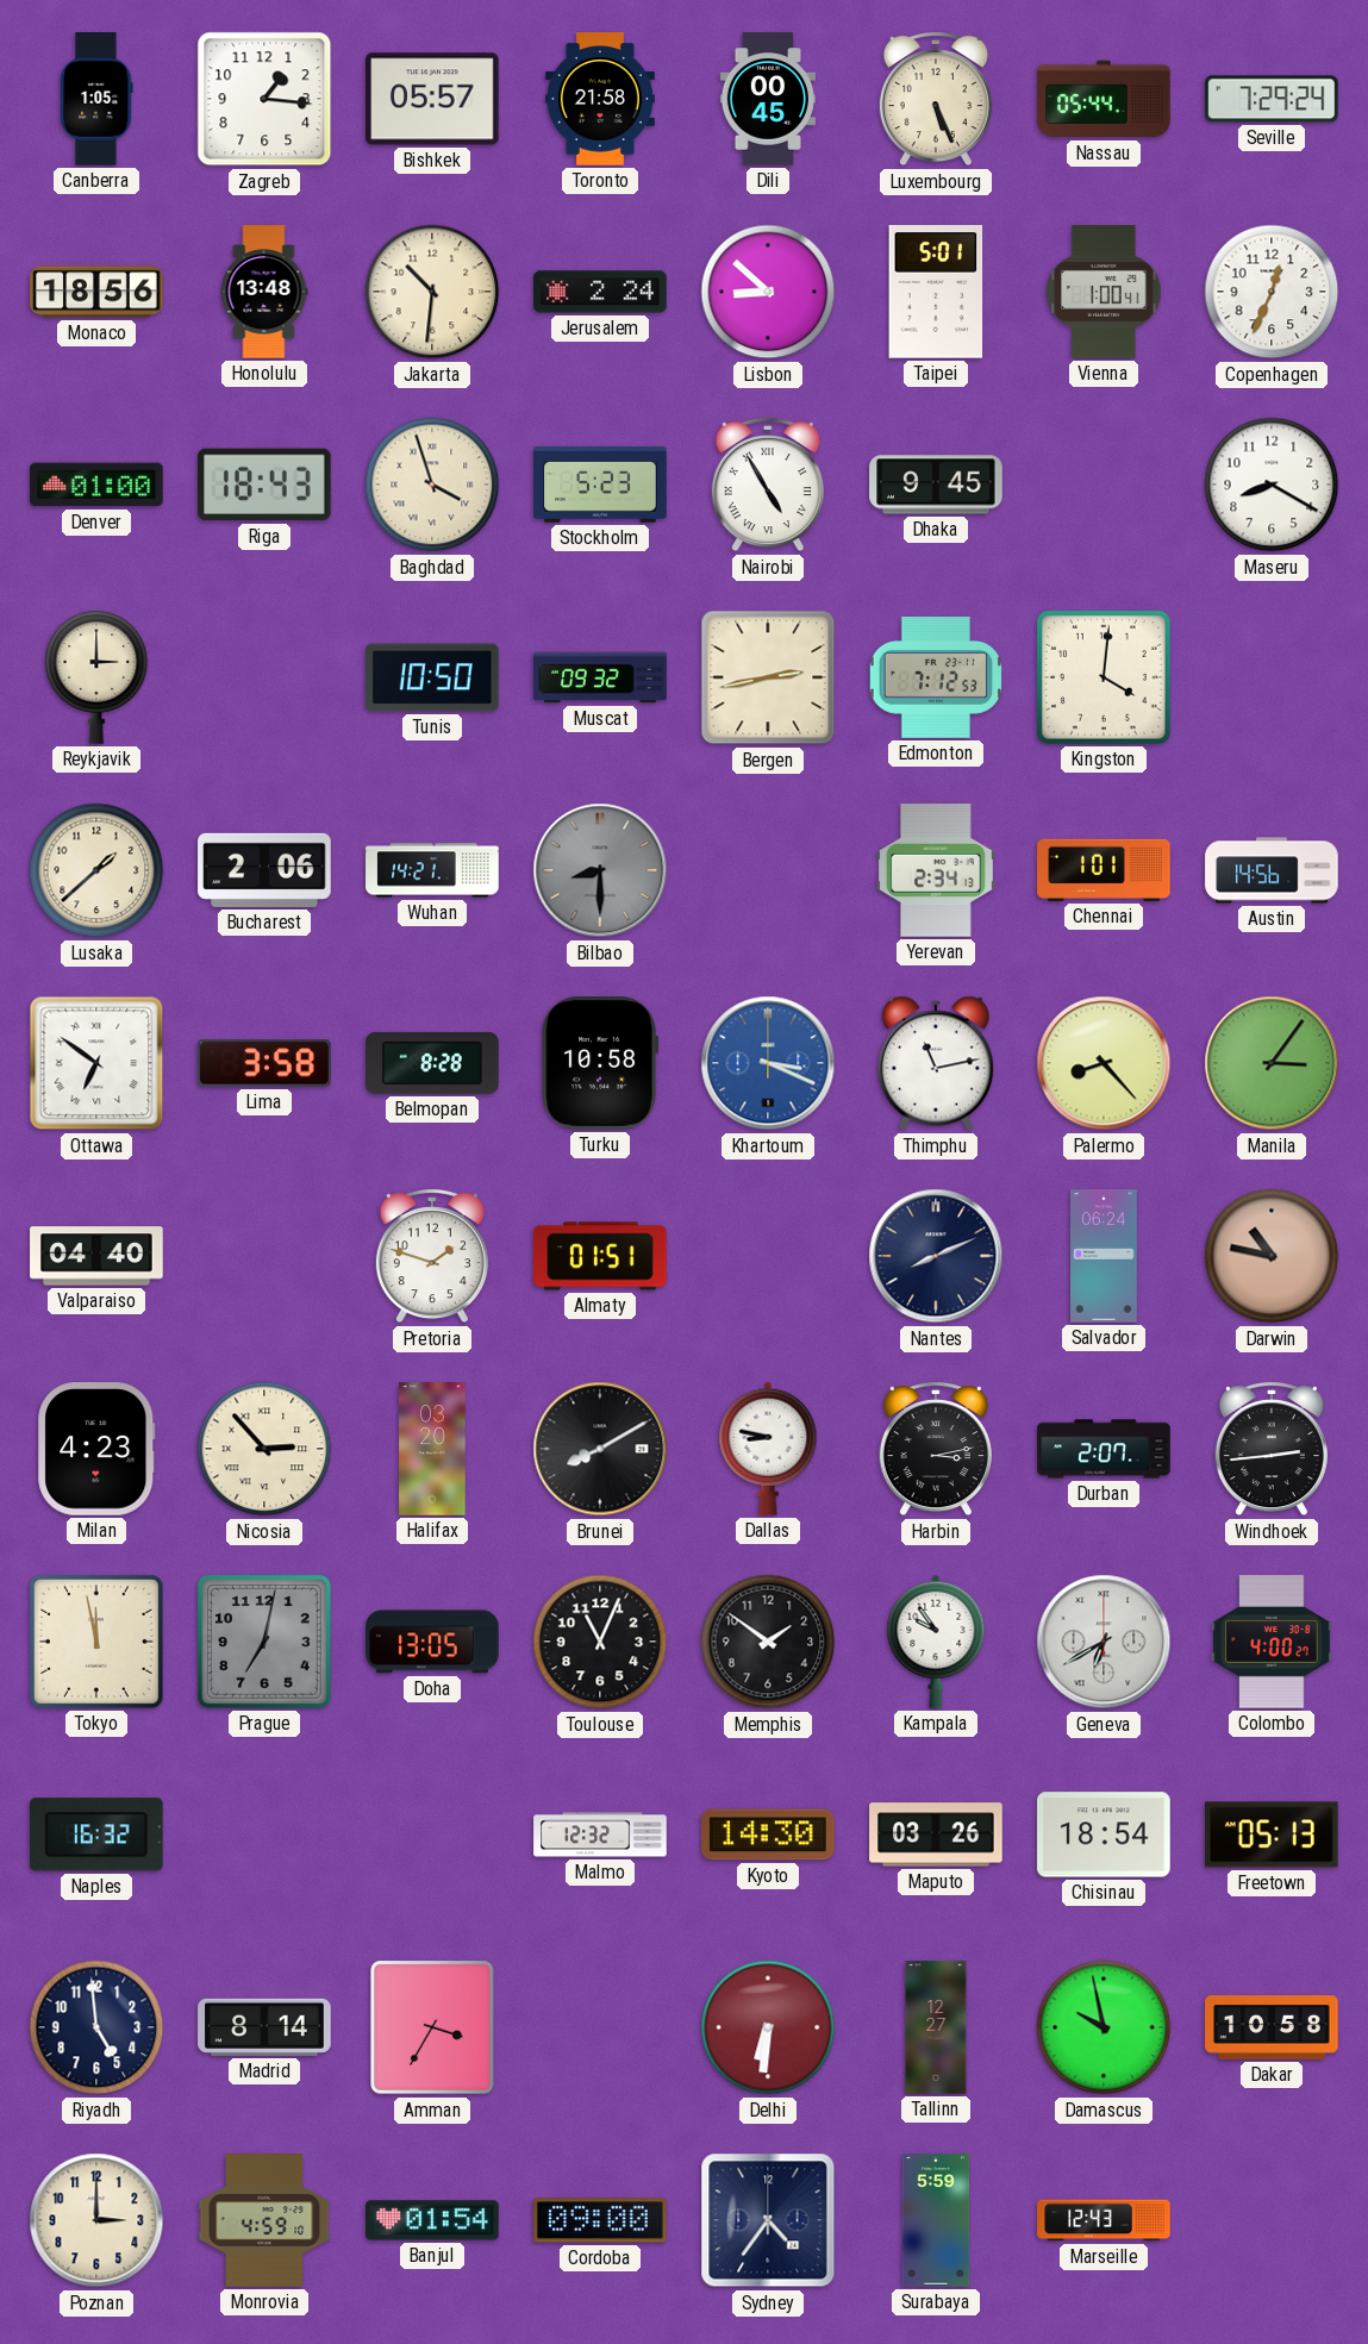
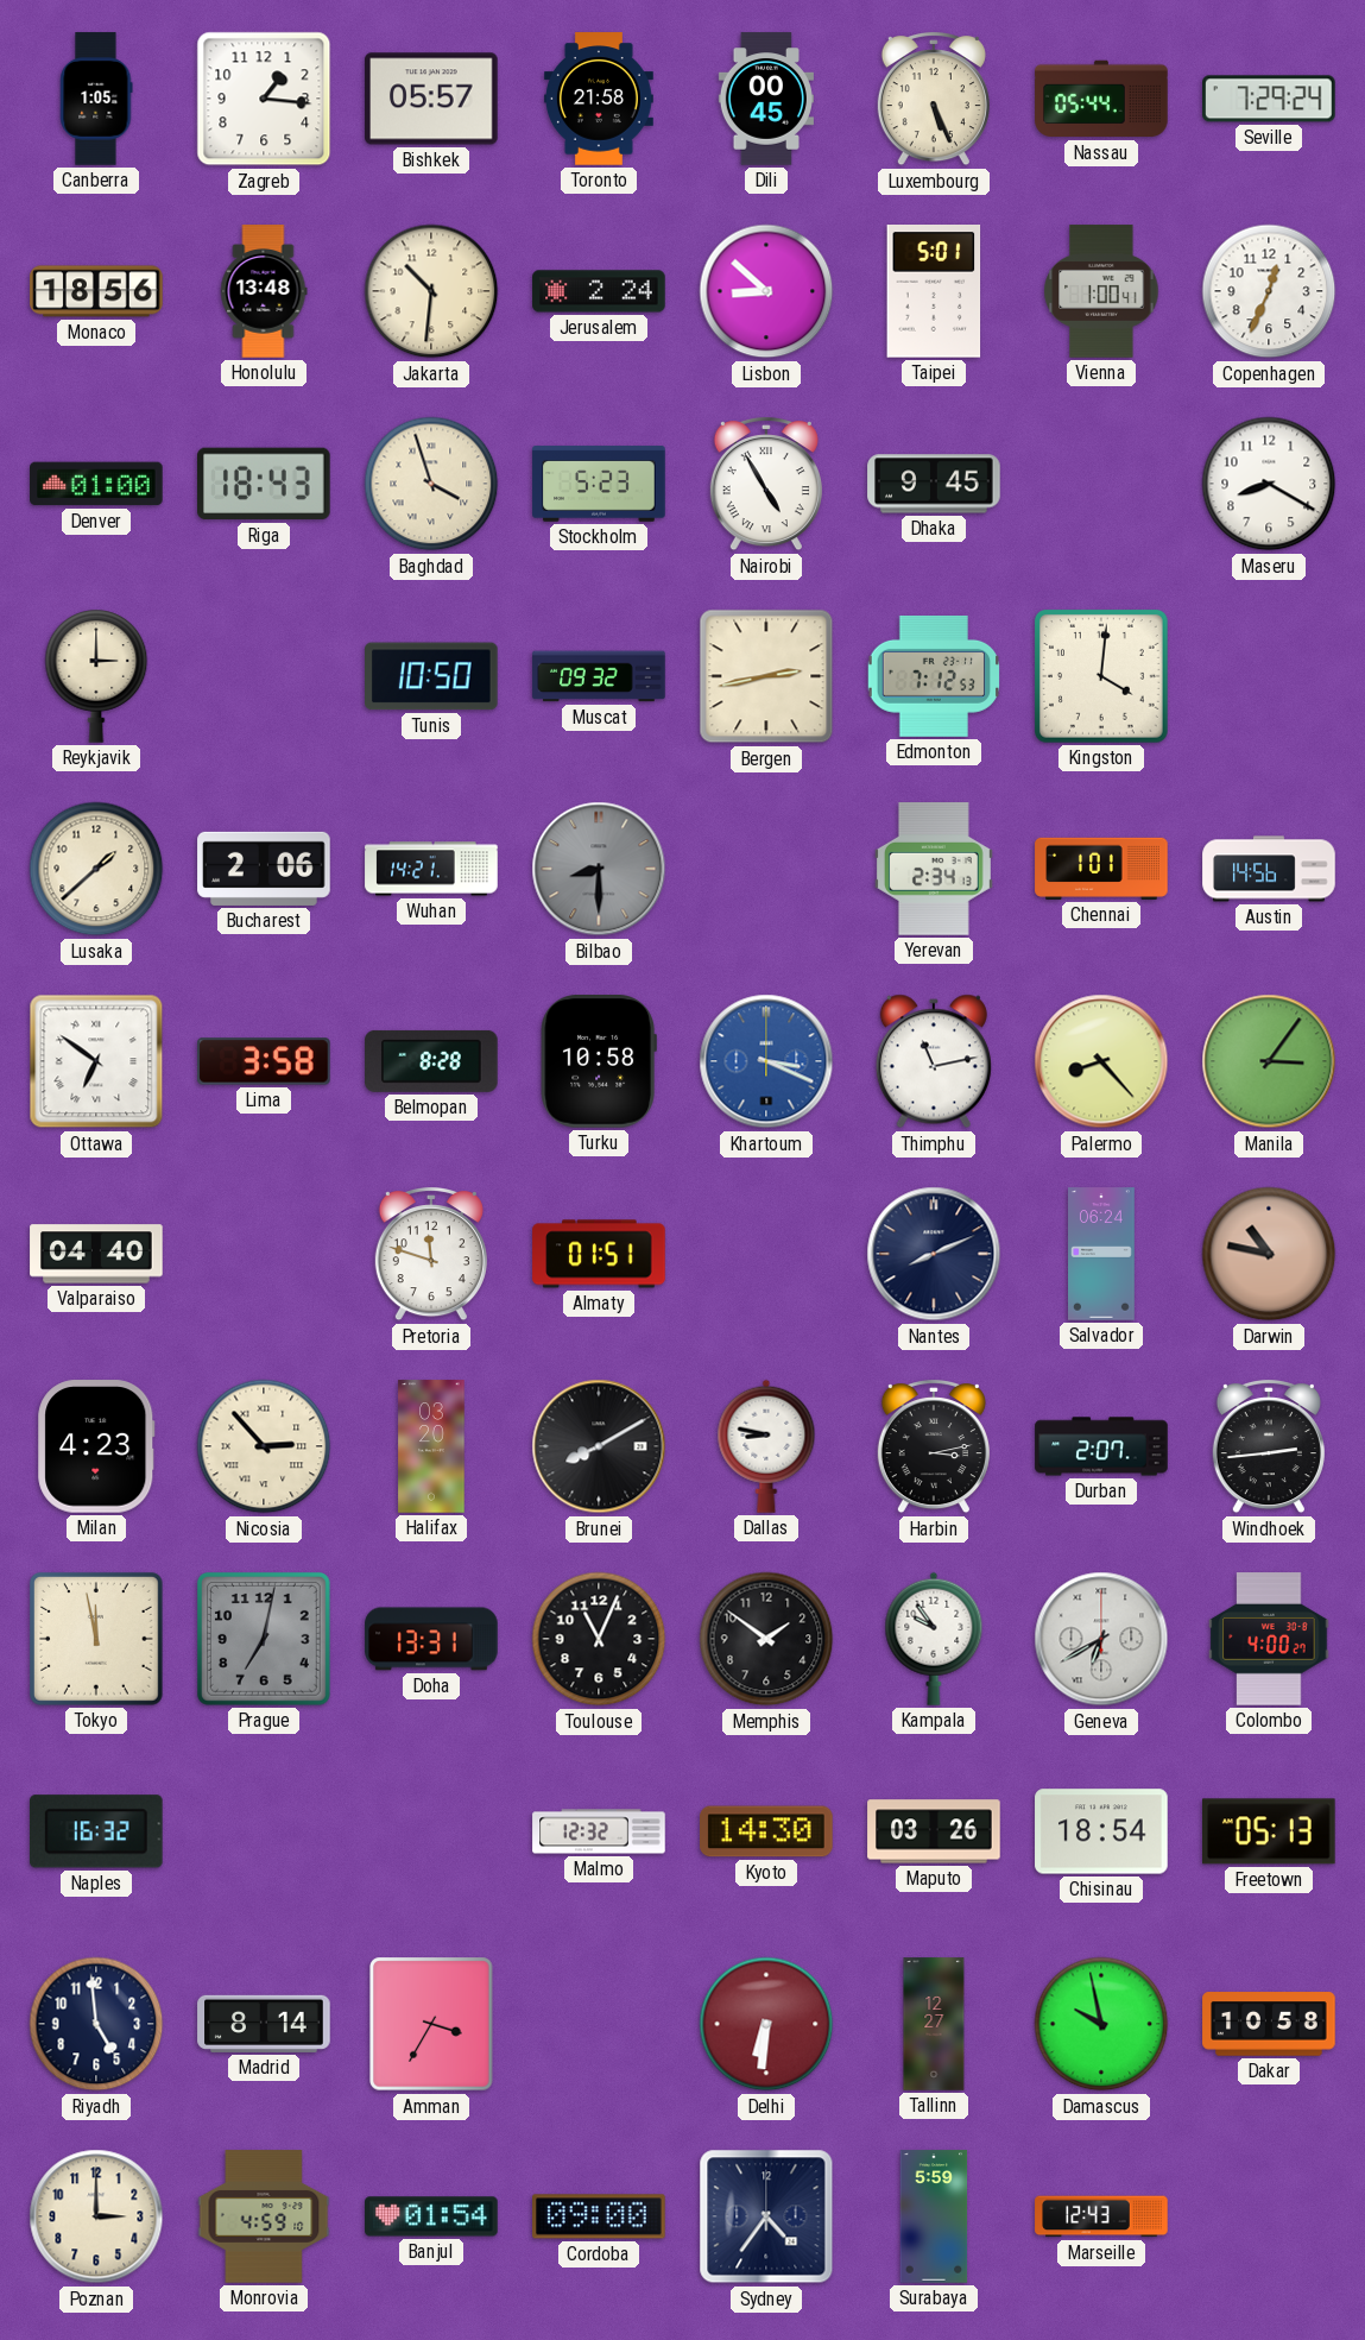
Pretoria: 1:48 -> 11:48 (431, 1255)
Doha: 13:05 -> 13:31 (431, 1639)
